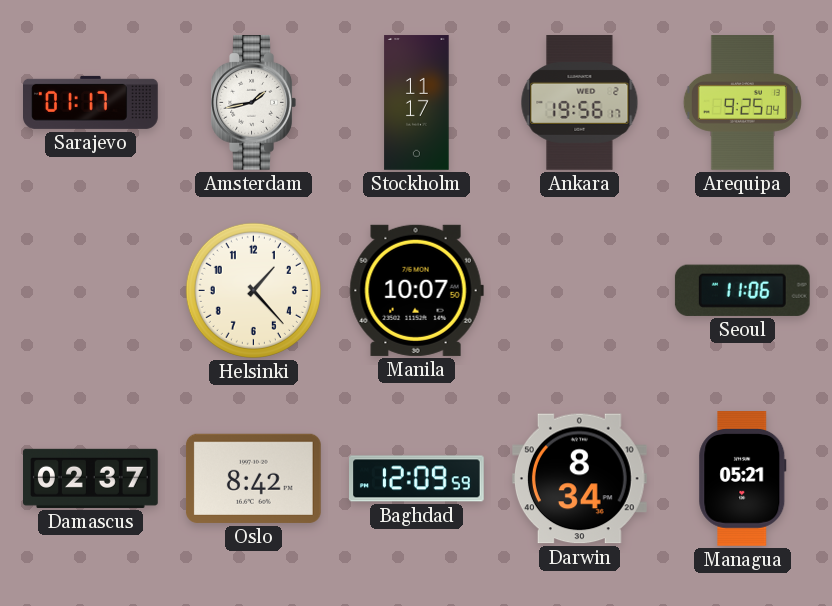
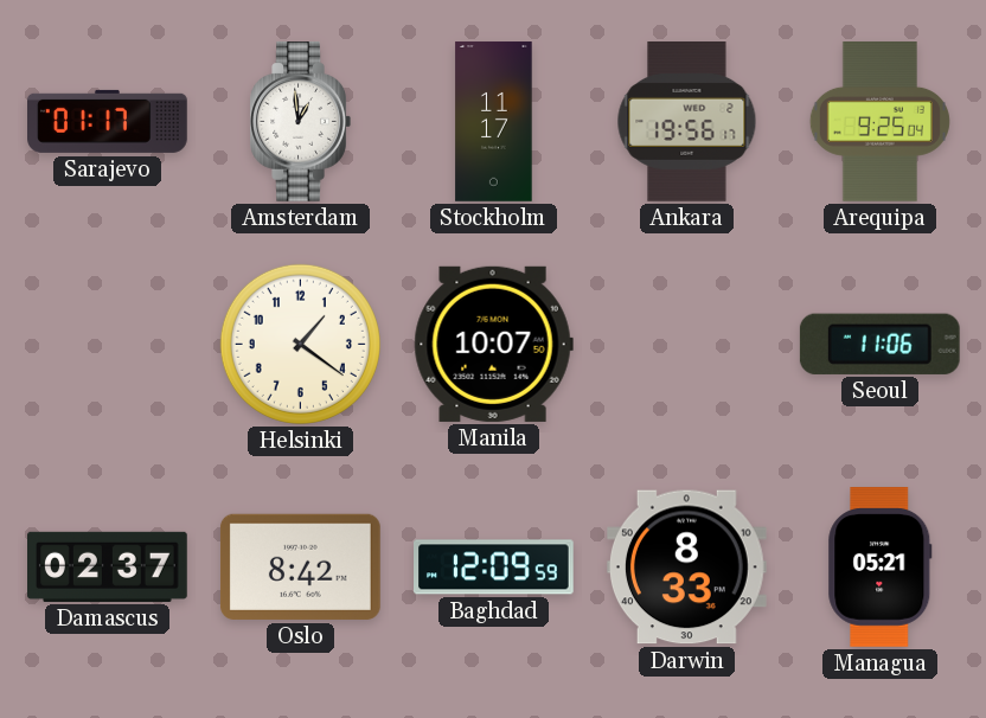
Amsterdam: 1:43 -> 12:59 (300, 122)
Helsinki: 1:23 -> 1:21 (300, 344)
Darwin: 8:34 -> 8:33 (686, 568)
